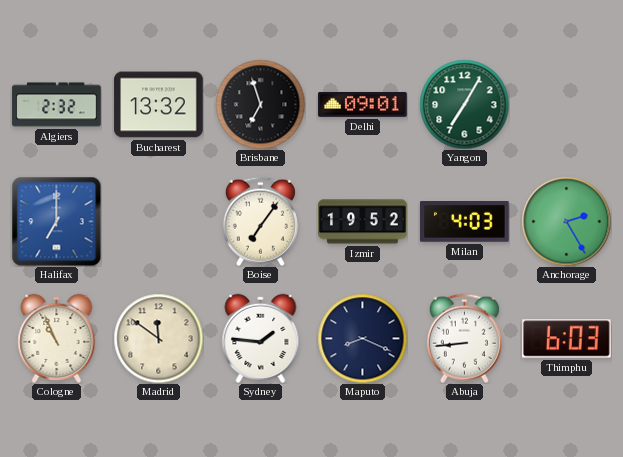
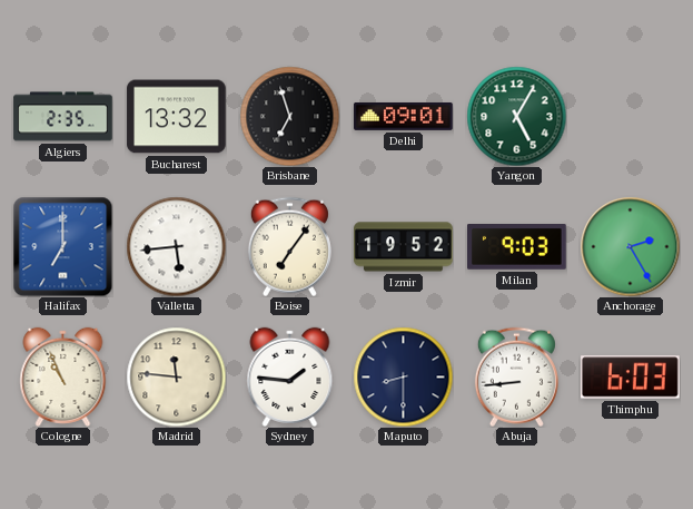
Algiers: 2:32 -> 2:35 (63, 117)
Yangon: 7:05 -> 5:05 (516, 116)
Valletta: none -> 5:44 (176, 246)
Milan: 4:03 -> 9:03 (517, 247)
Madrid: 11:51 -> 11:46 (176, 376)
Maputo: 8:19 -> 8:30 (403, 376)
